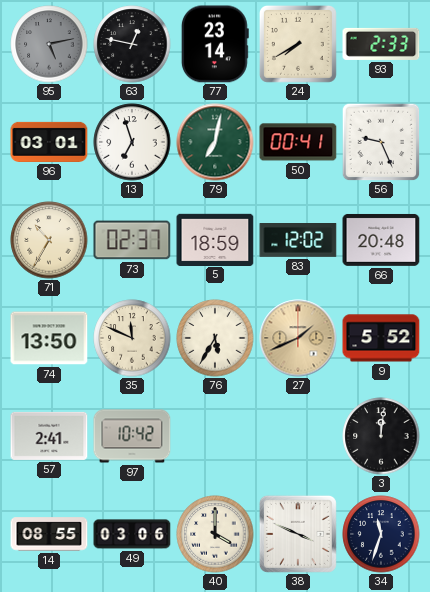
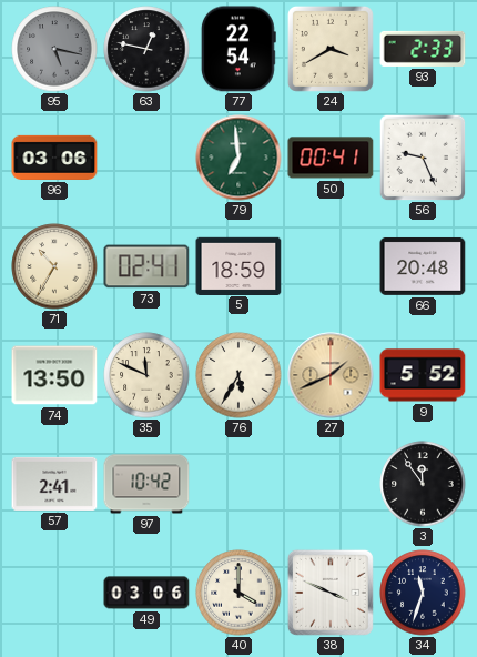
95: 5:13 -> 5:17 (54, 49)
77: 23:14 -> 22:54 (238, 49)
24: 7:40 -> 3:40 (331, 49)
96: 03:01 -> 03:06 (54, 158)
13: 6:57 -> none (132, 142)
79: 7:02 -> 6:59 (238, 158)
73: 02:37 -> 02:41 (146, 266)
83: 12:02 -> none (298, 241)
3: 12:01 -> 11:54 (423, 484)
14: 08:55 -> none (49, 534)
